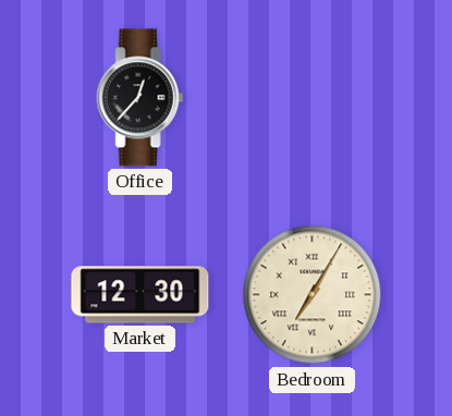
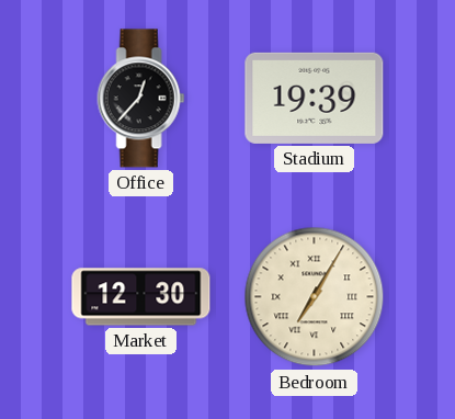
Stadium: none -> 19:39 (315, 98)
